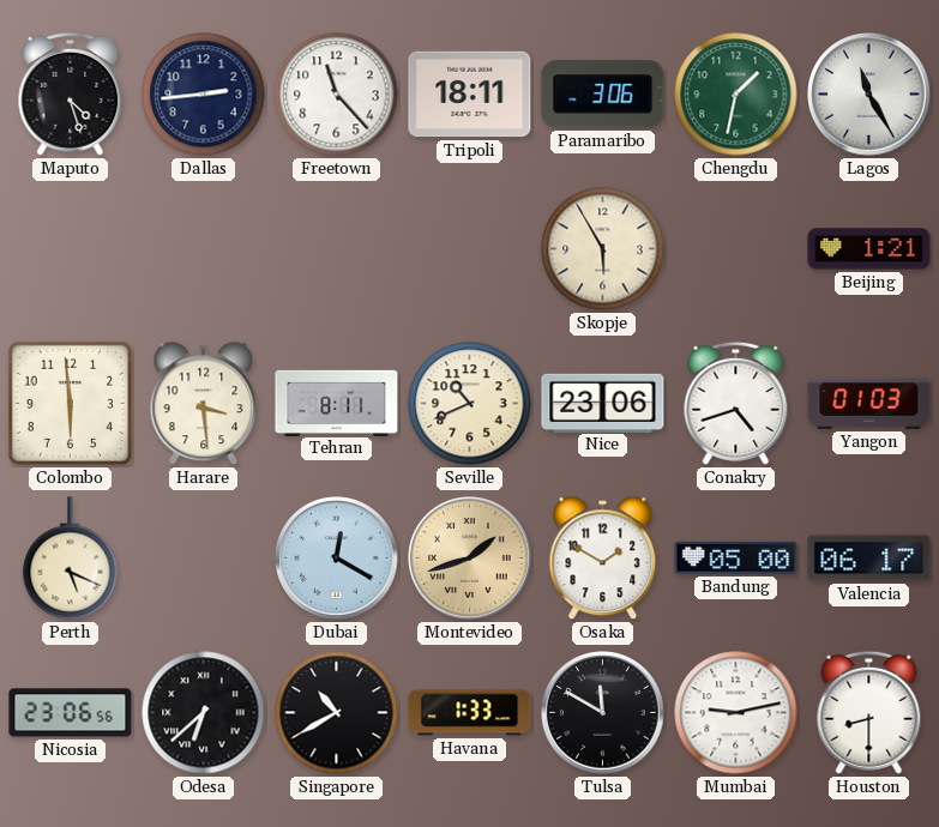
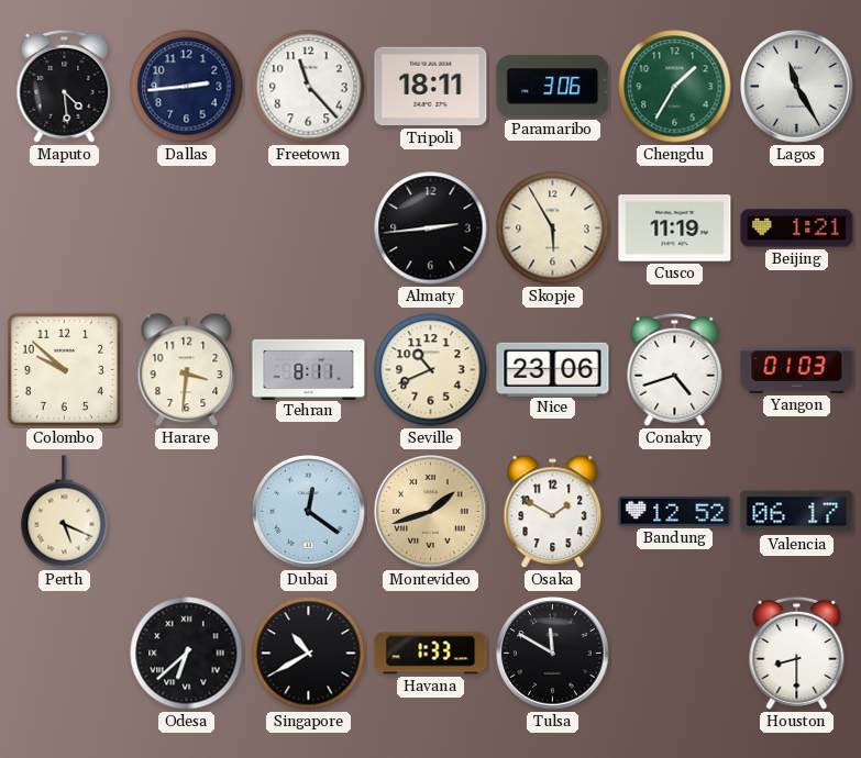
Maputo: 4:27 -> 4:29 (65, 86)
Chengdu: 1:32 -> 1:35 (675, 87)
Almaty: none -> 2:44 (431, 228)
Cusco: none -> 11:19 (675, 228)
Colombo: 5:59 -> 9:52 (65, 370)
Harare: 3:29 -> 3:31 (187, 370)
Dubai: 12:20 -> 12:21 (309, 512)
Bandung: 05:00 -> 12:52 (675, 511)
Nicosia: 23:06 -> none (71, 713)
Mumbai: 9:13 -> none (736, 713)
